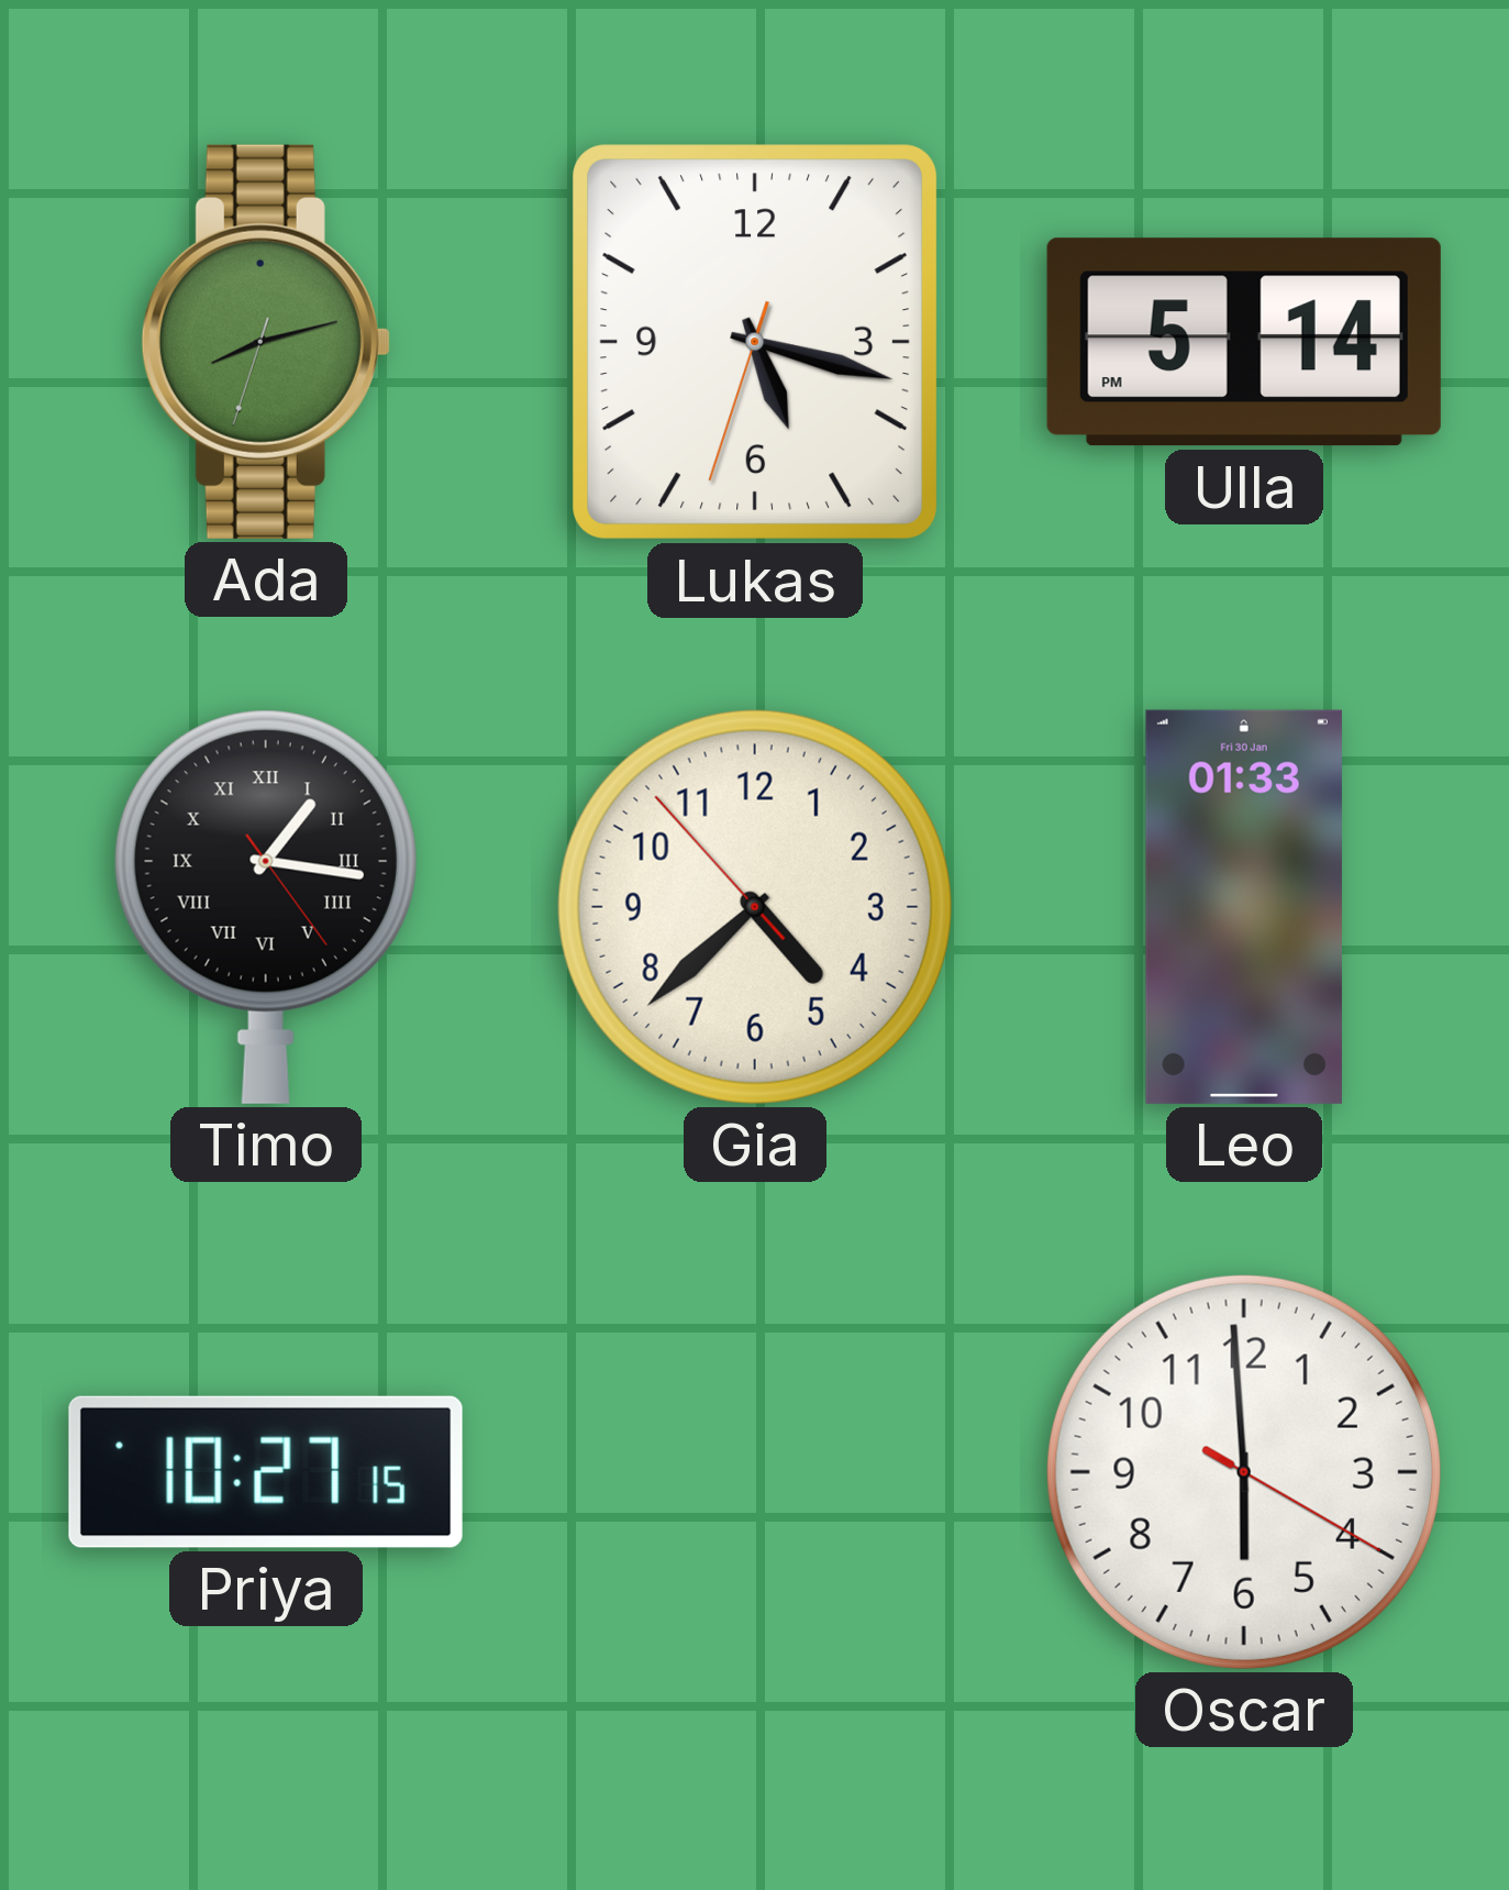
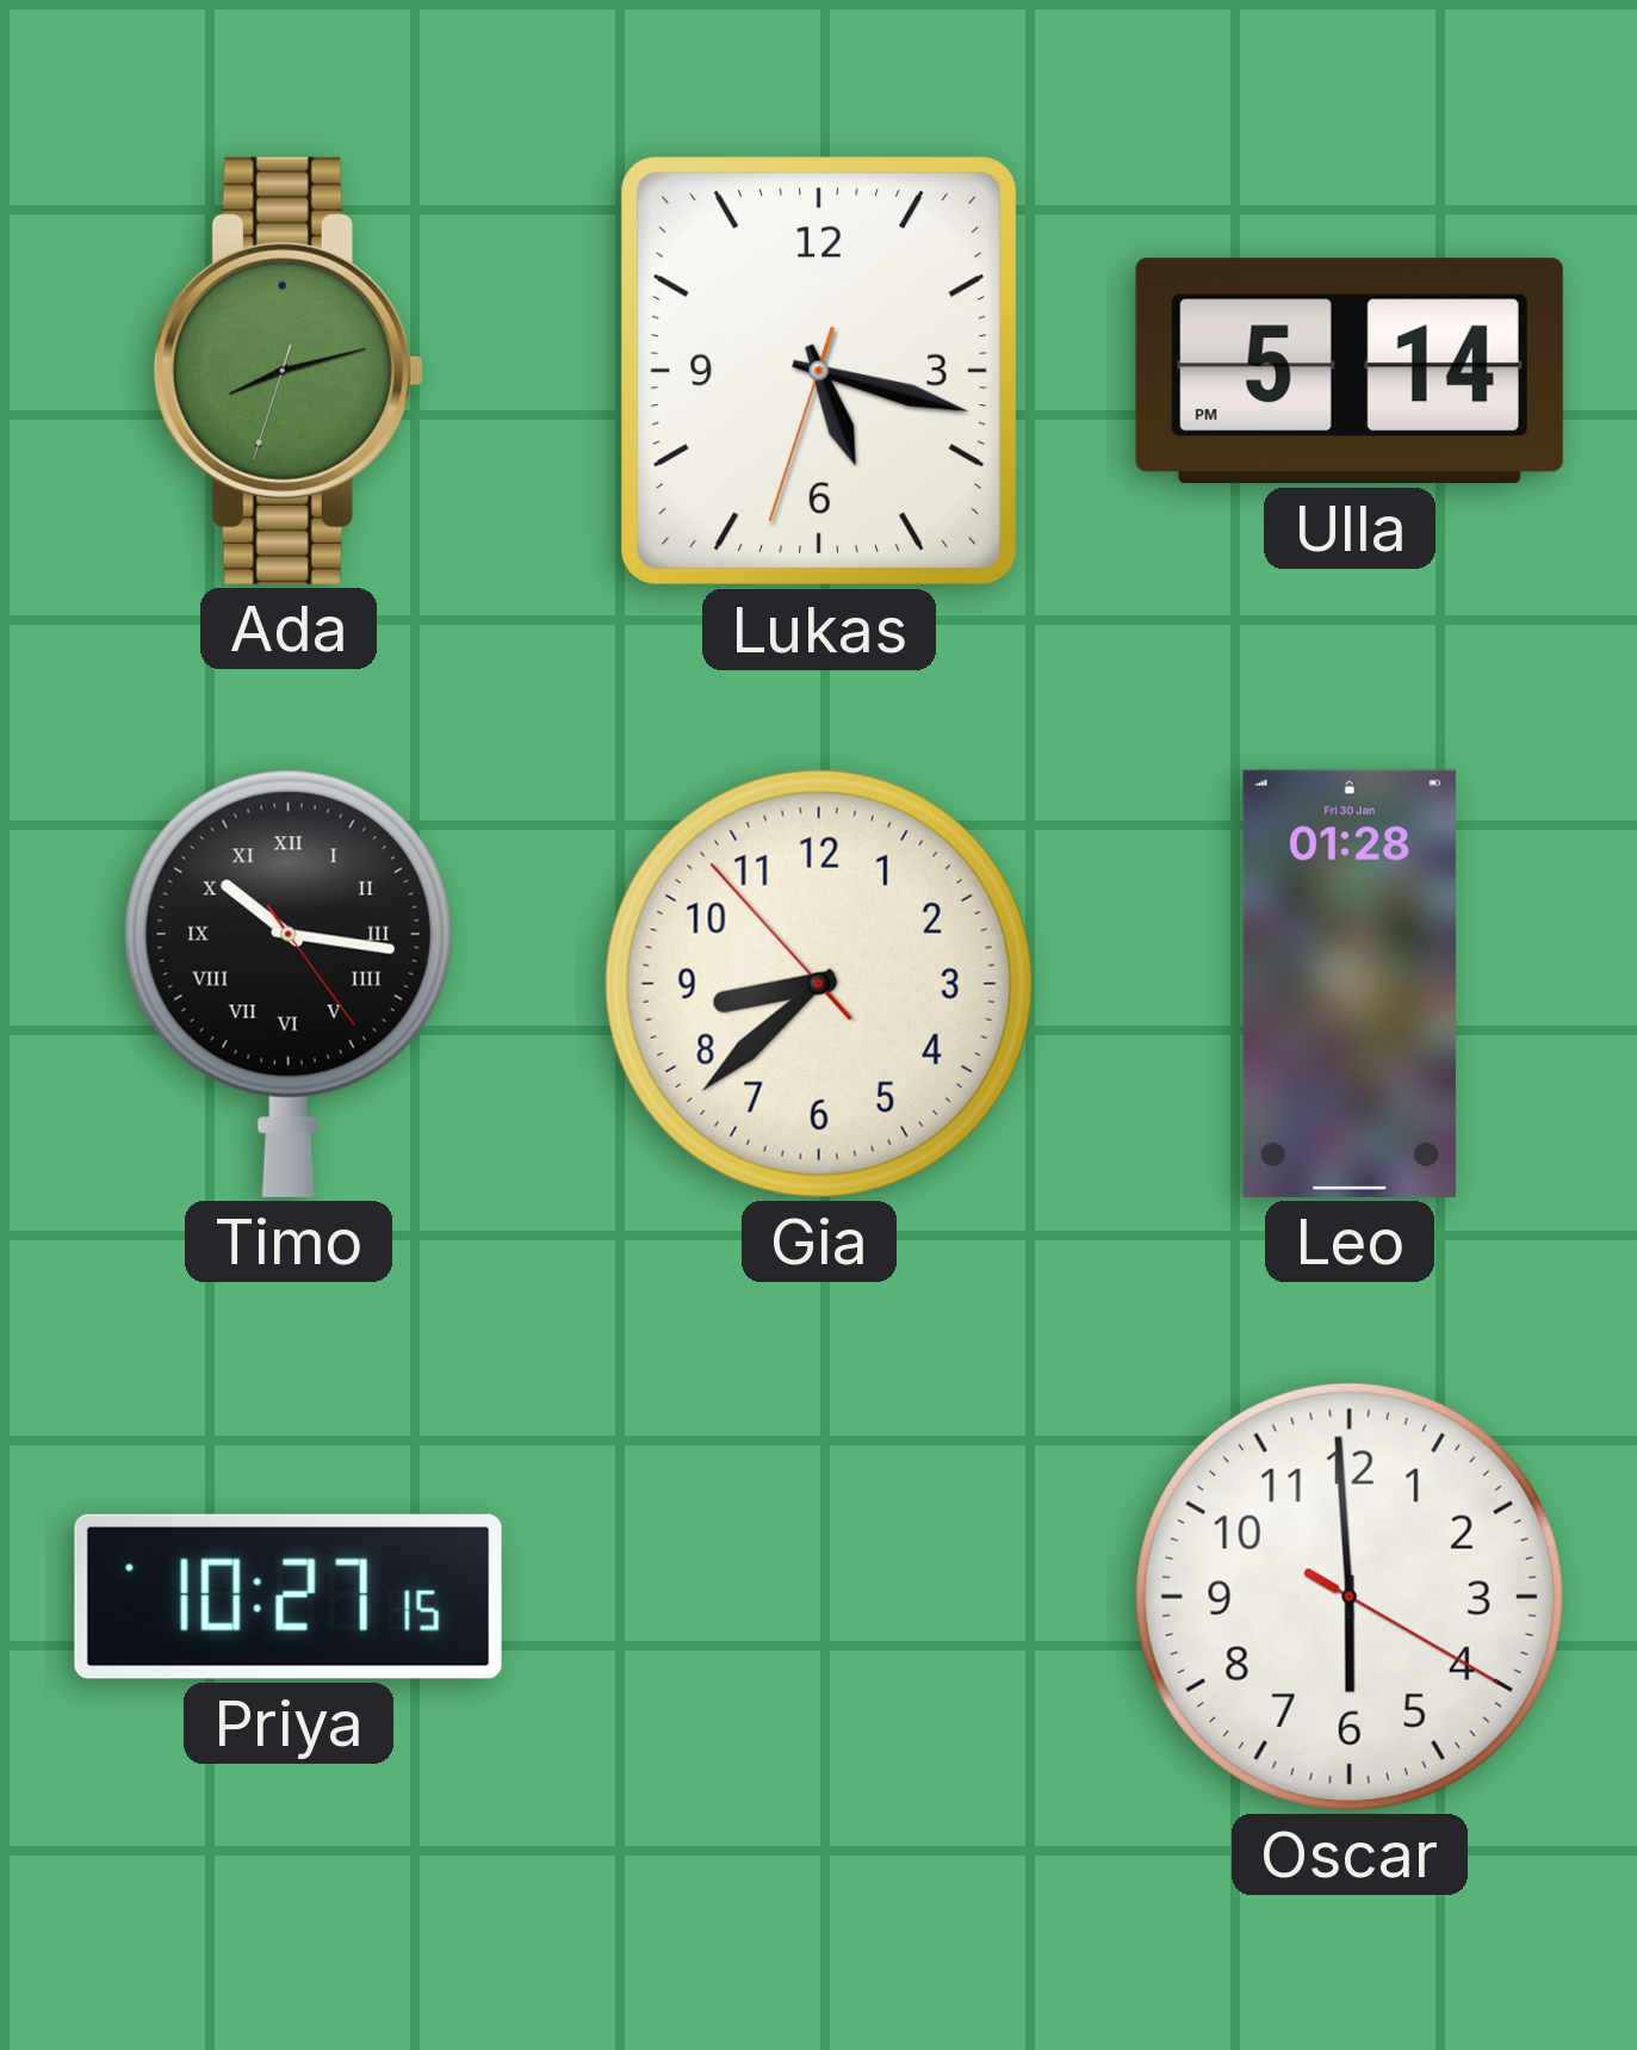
Timo: 1:16 -> 10:16 (289, 984)
Gia: 4:37 -> 8:37 (819, 984)
Leo: 01:33 -> 01:28 (1350, 984)
